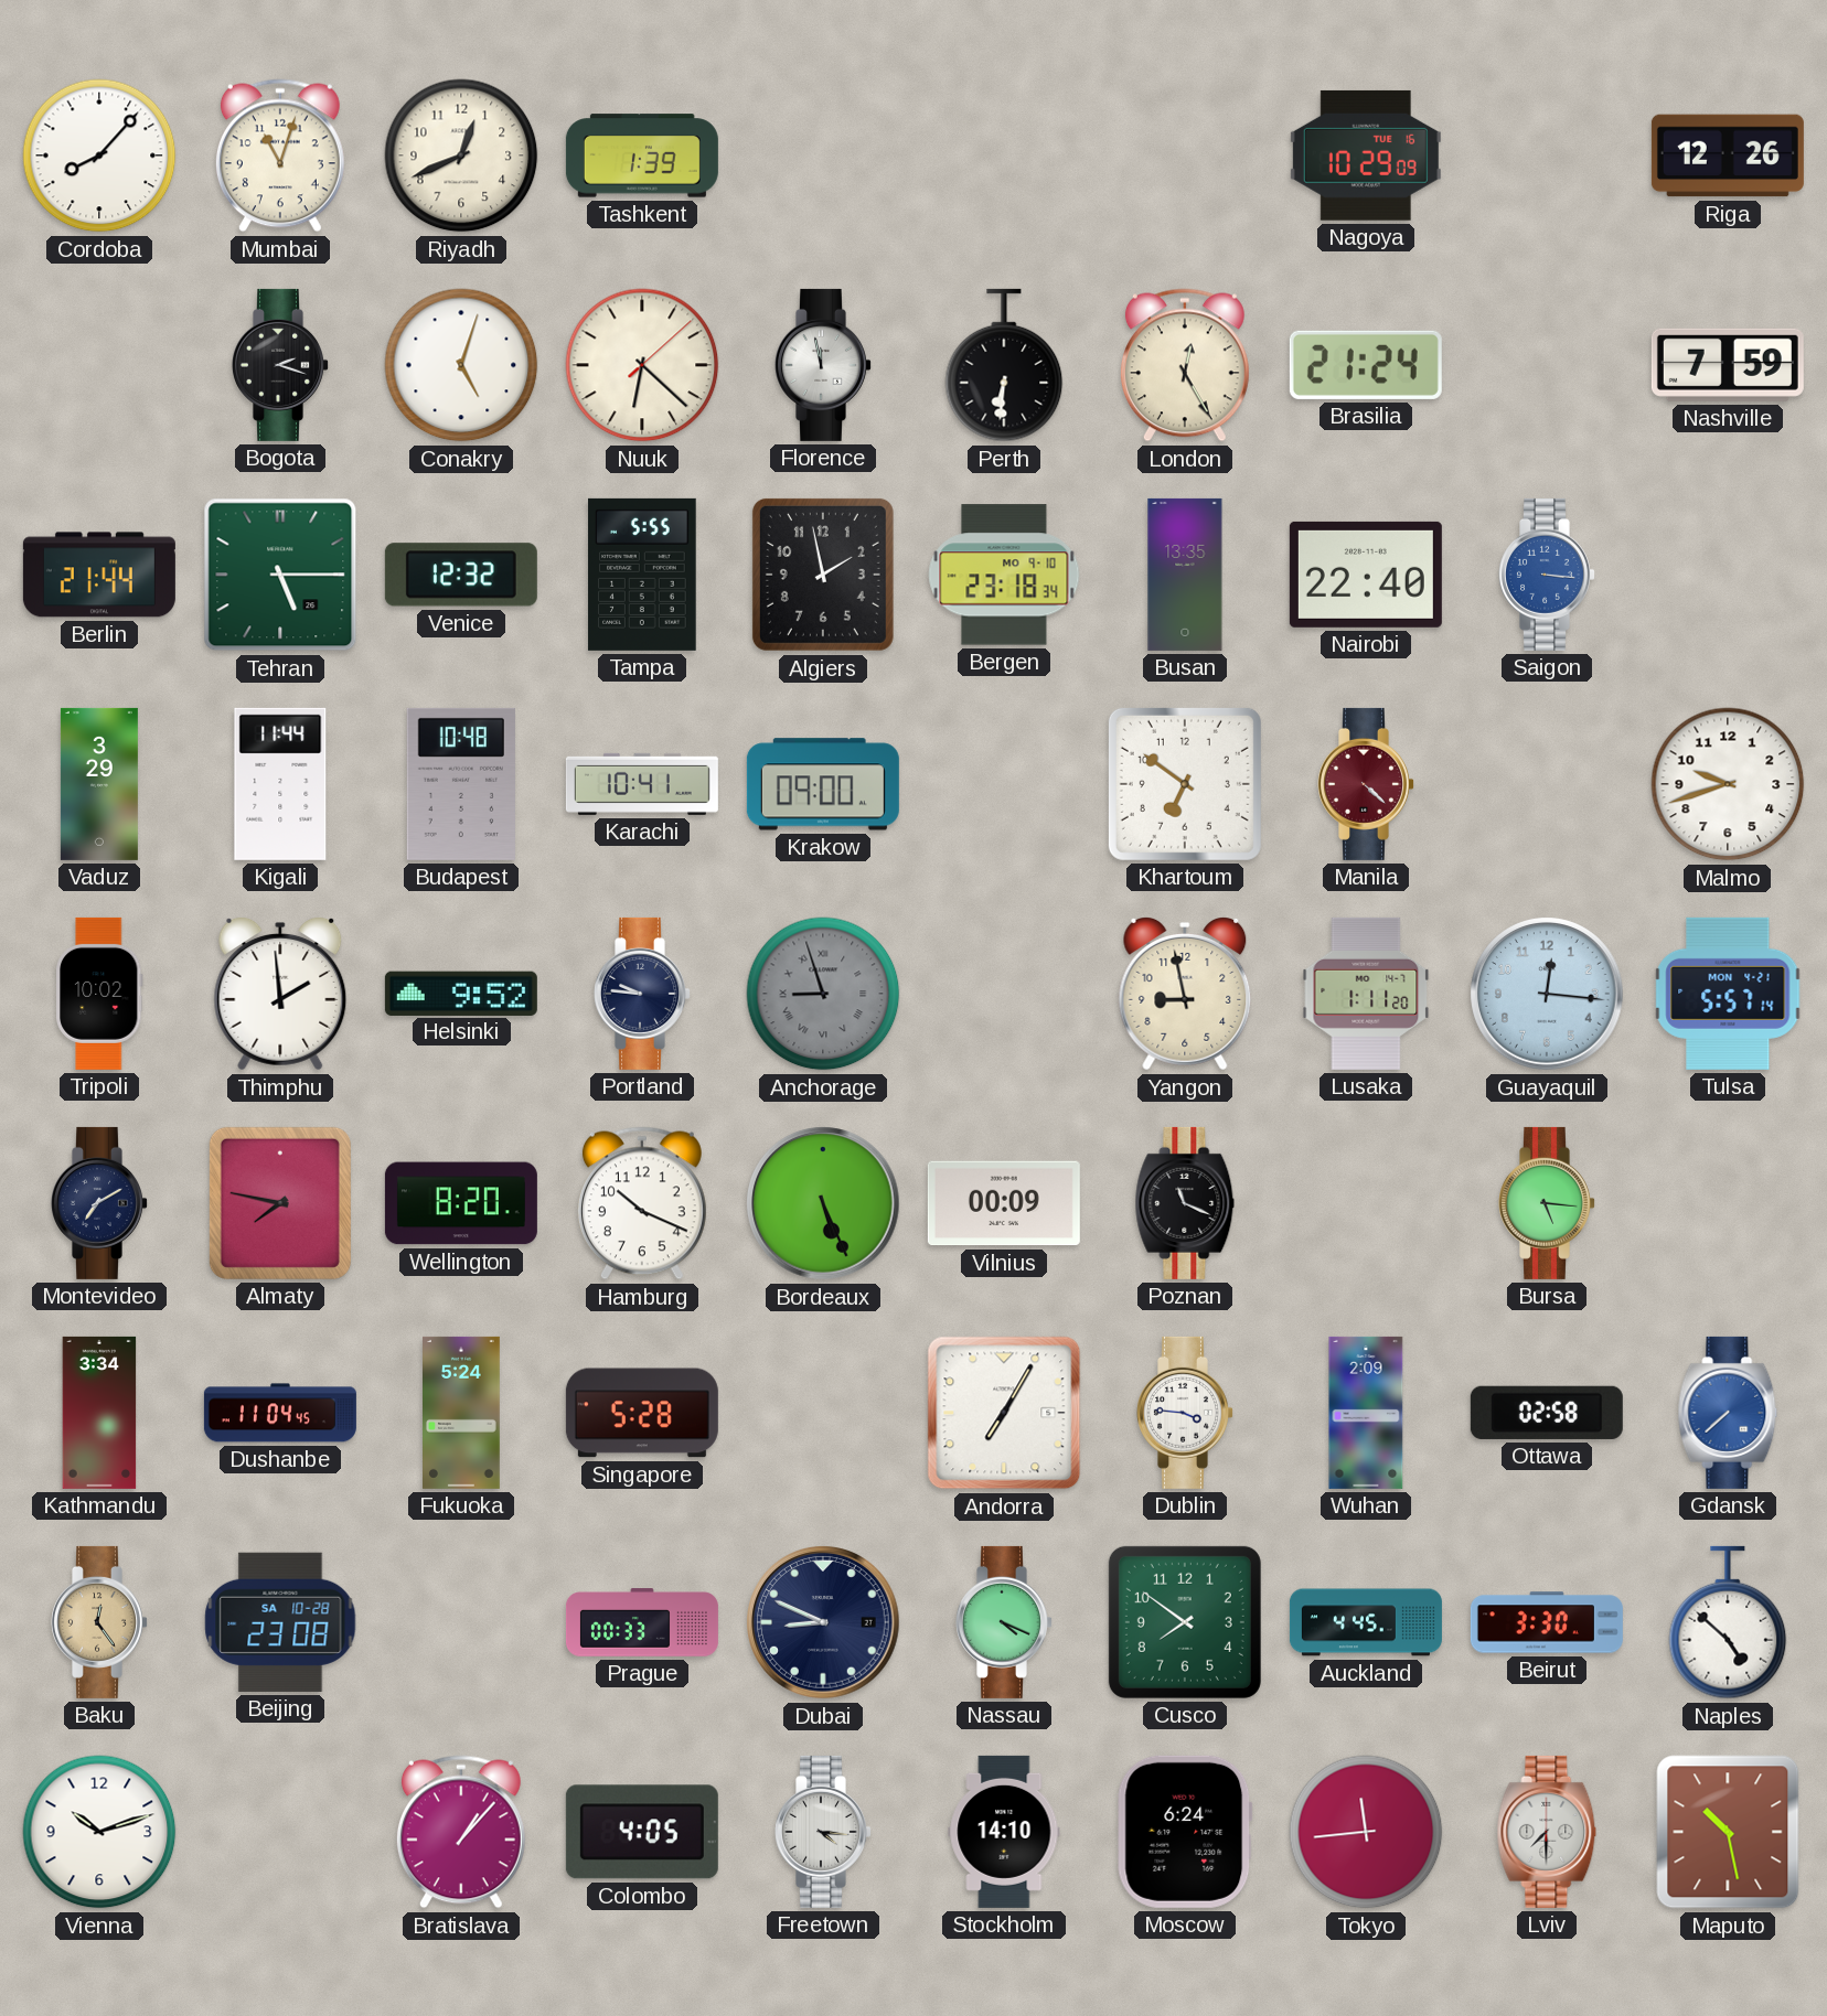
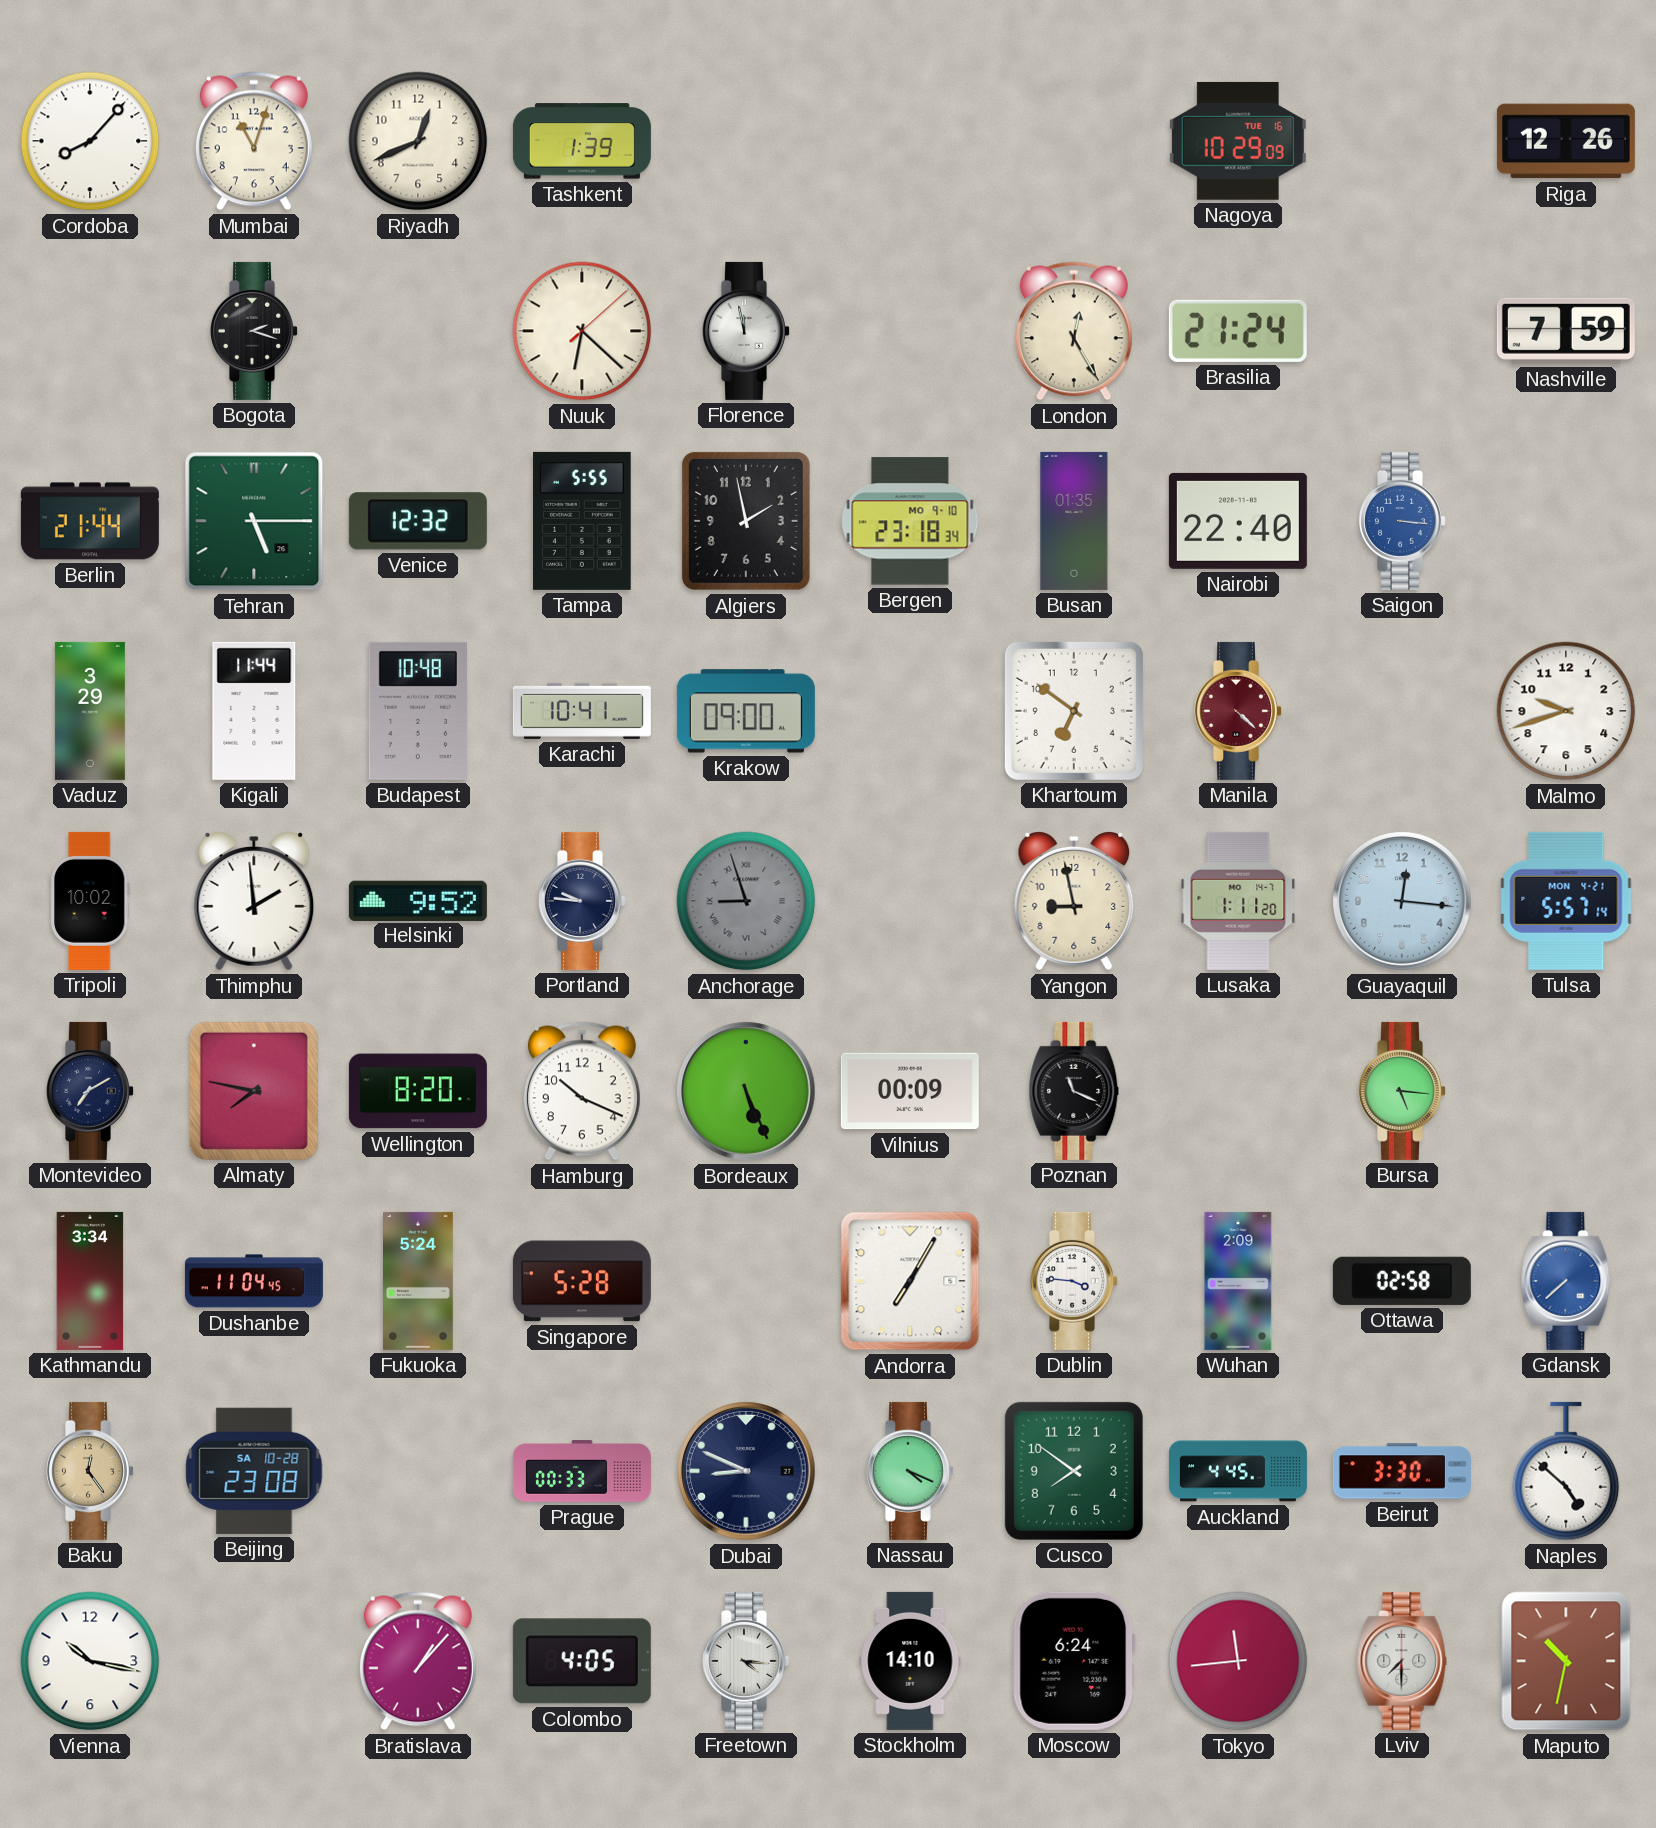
Conakry: 5:03 -> none (461, 365)
Perth: 6:31 -> none (1004, 365)
Busan: 13:35 -> 01:35 (1074, 521)
Vienna: 10:12 -> 10:17 (90, 1661)
Maputo: 10:28 -> 10:32 (1566, 1661)
